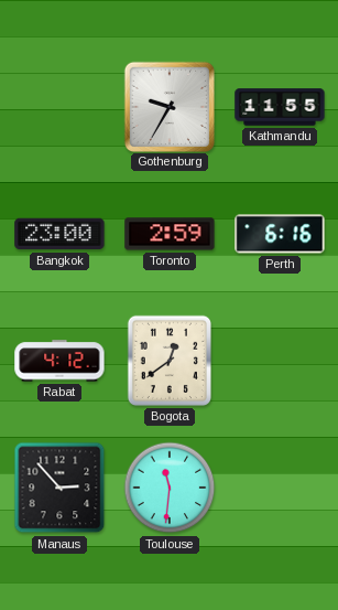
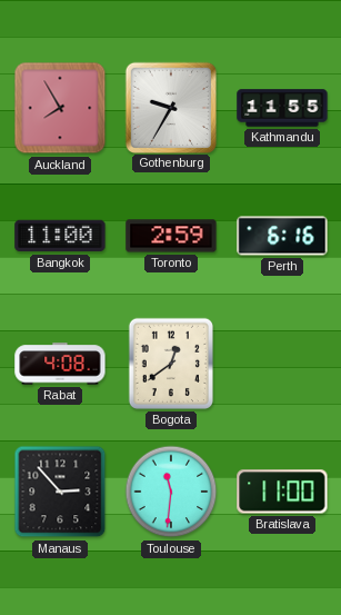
Auckland: none -> 7:55 (60, 108)
Bangkok: 23:00 -> 11:00 (60, 236)
Rabat: 4:12 -> 4:08 (60, 364)
Bratislava: none -> 11:00 (282, 492)
